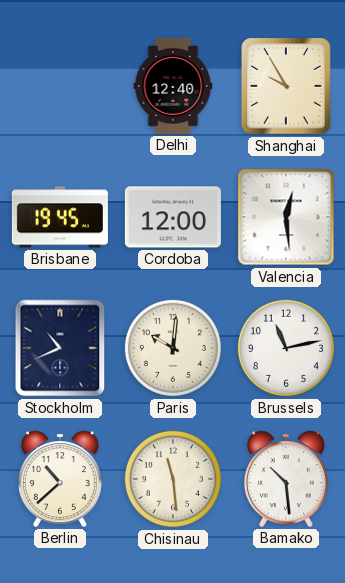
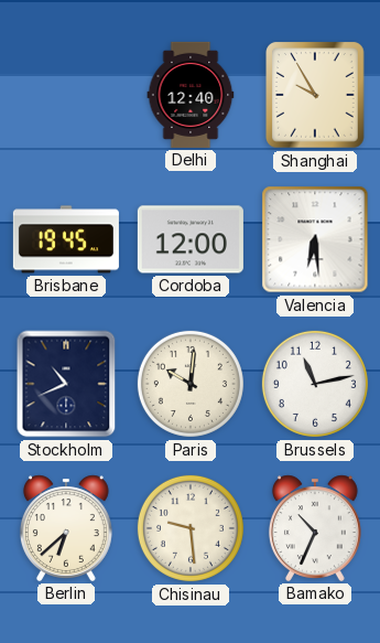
Valencia: 12:29 -> 6:29 (315, 239)
Berlin: 10:38 -> 6:38 (66, 528)
Chisinau: 11:29 -> 9:29 (191, 528)
Bamako: 10:29 -> 10:34 (315, 528)
